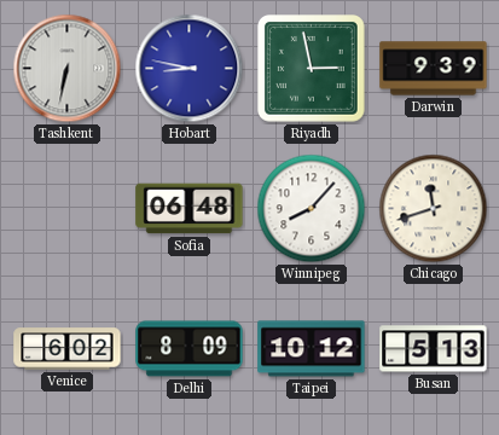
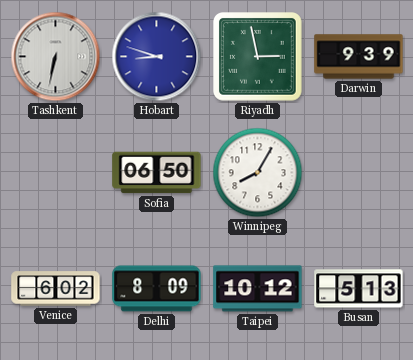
Hobart: 8:47 -> 8:48 (157, 57)
Sofia: 06:48 -> 06:50 (157, 173)
Winnipeg: 8:07 -> 8:05 (258, 173)
Chicago: 11:42 -> none (434, 209)
